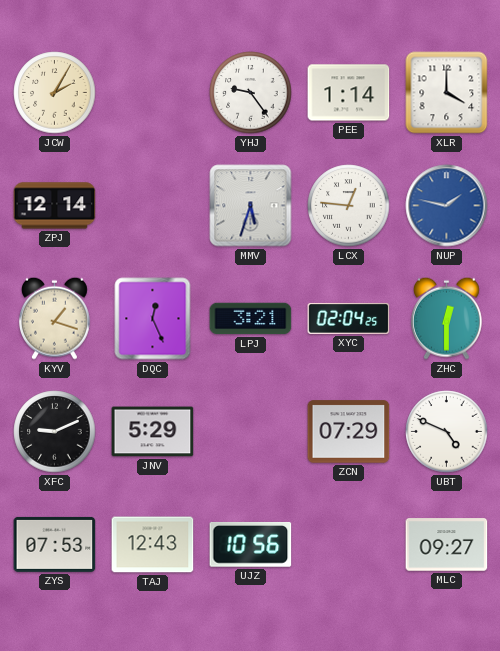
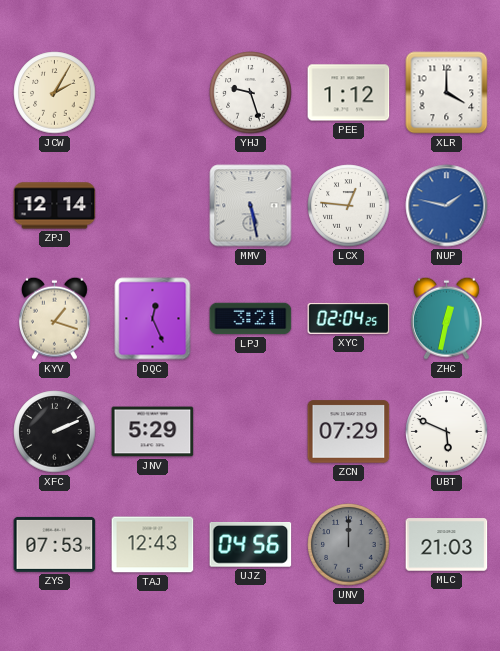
YHJ: 9:24 -> 9:27 (251, 93)
PEE: 1:14 -> 1:12 (349, 93)
MMV: 5:33 -> 5:28 (251, 206)
ZHC: 12:30 -> 12:32 (446, 318)
XFC: 9:11 -> 2:11 (55, 432)
UBT: 4:49 -> 5:49 (447, 432)
UJZ: 10:56 -> 04:56 (251, 545)
UNV: none -> 12:00 (349, 545)
MLC: 09:27 -> 21:03 (447, 545)
